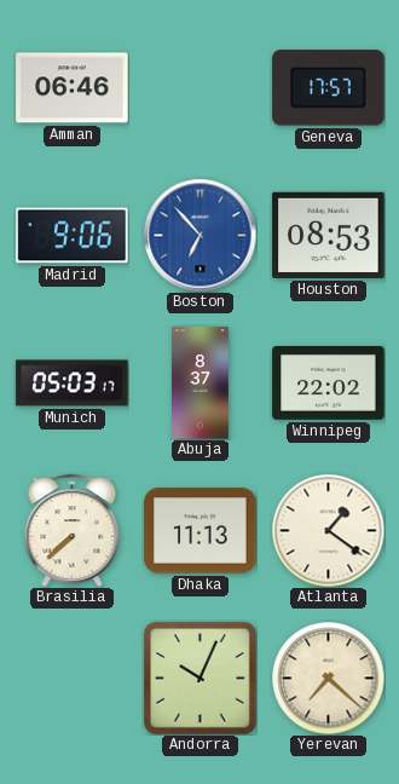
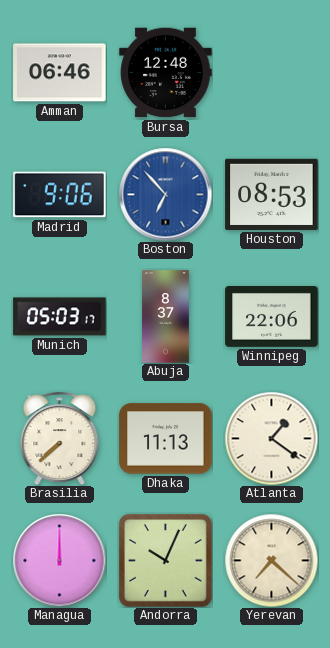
Bursa: none -> 12:48 (166, 73)
Geneva: 17:57 -> none (329, 88)
Winnipeg: 22:02 -> 22:06 (272, 317)
Managua: none -> 12:00 (59, 560)
